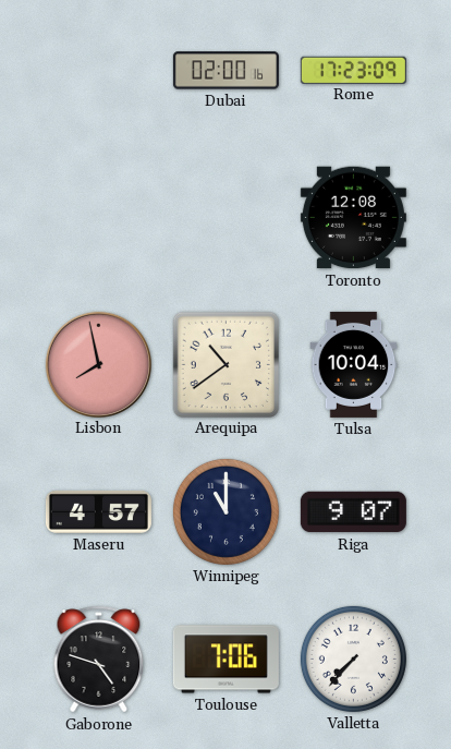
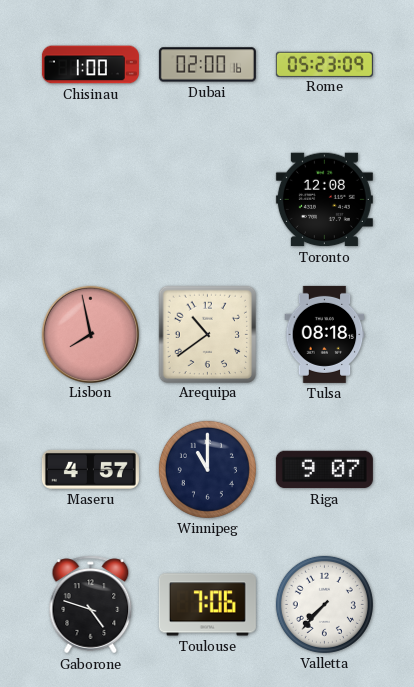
Chisinau: none -> 1:00 (90, 65)
Rome: 17:23 -> 05:23 (324, 64)
Tulsa: 10:04 -> 08:18 (325, 334)
